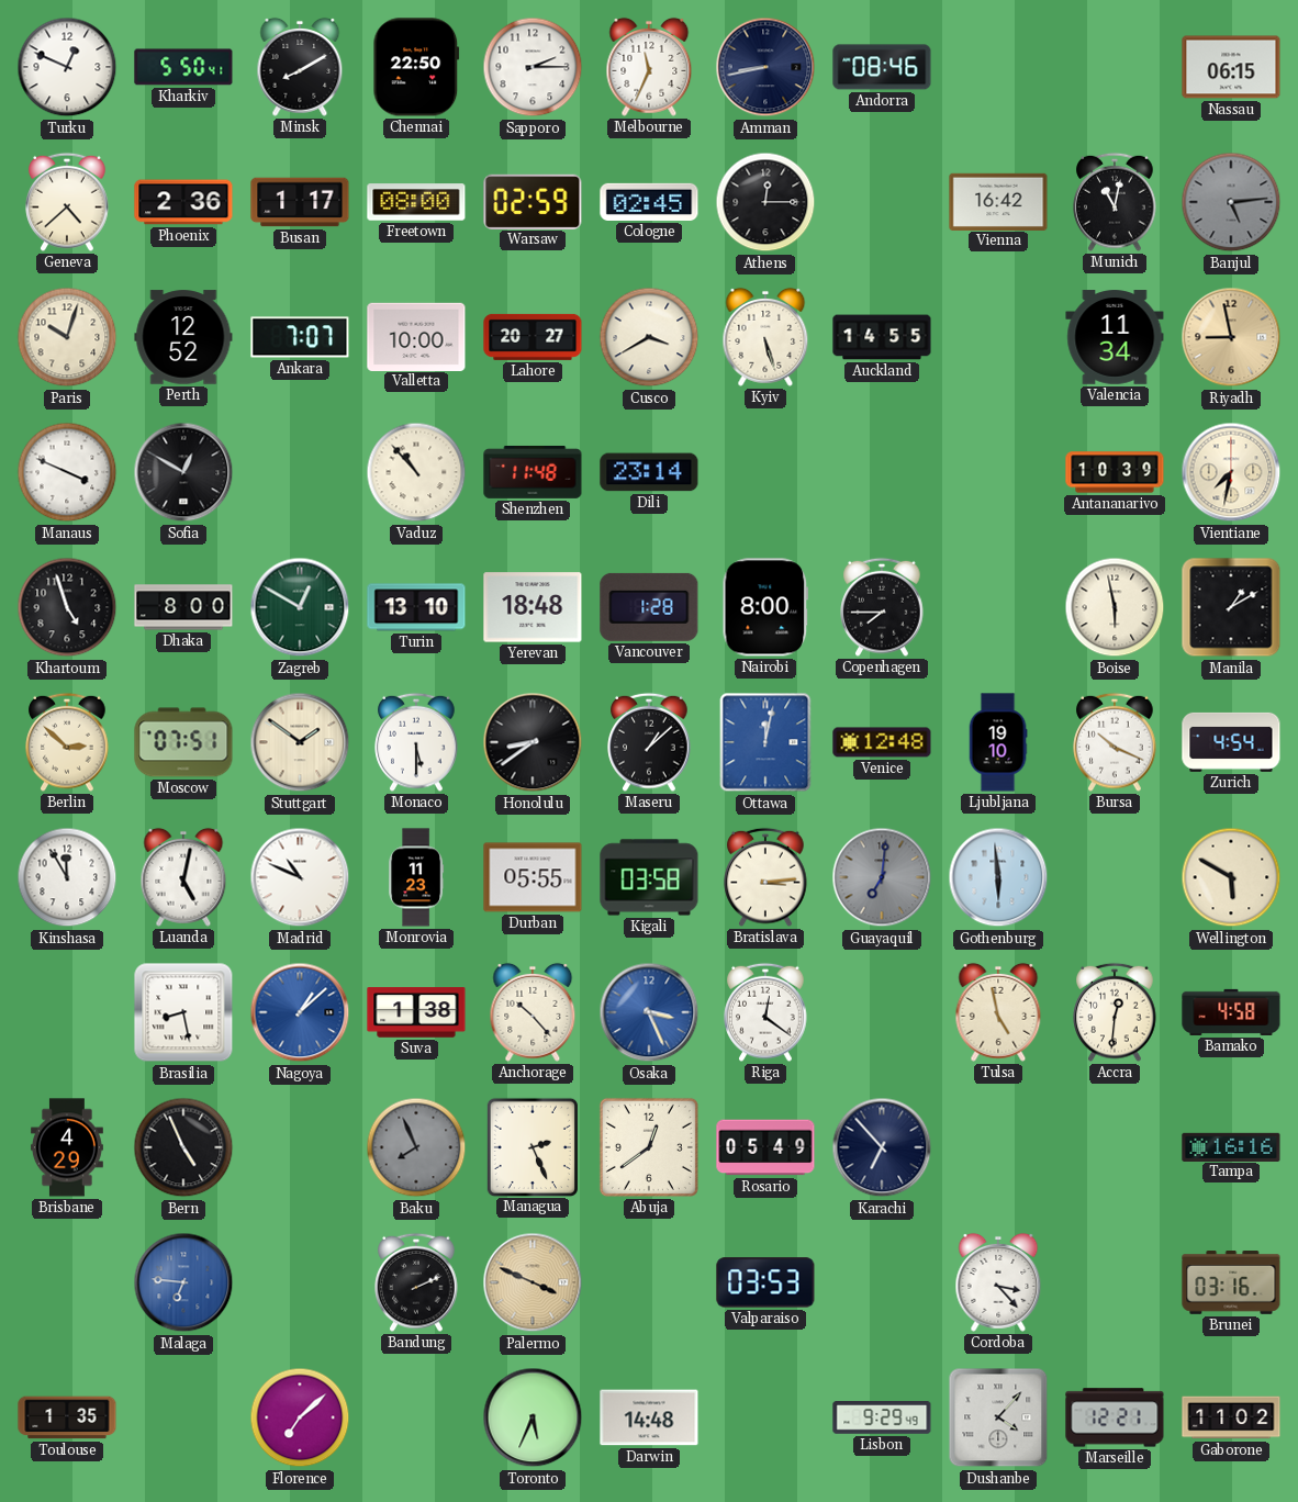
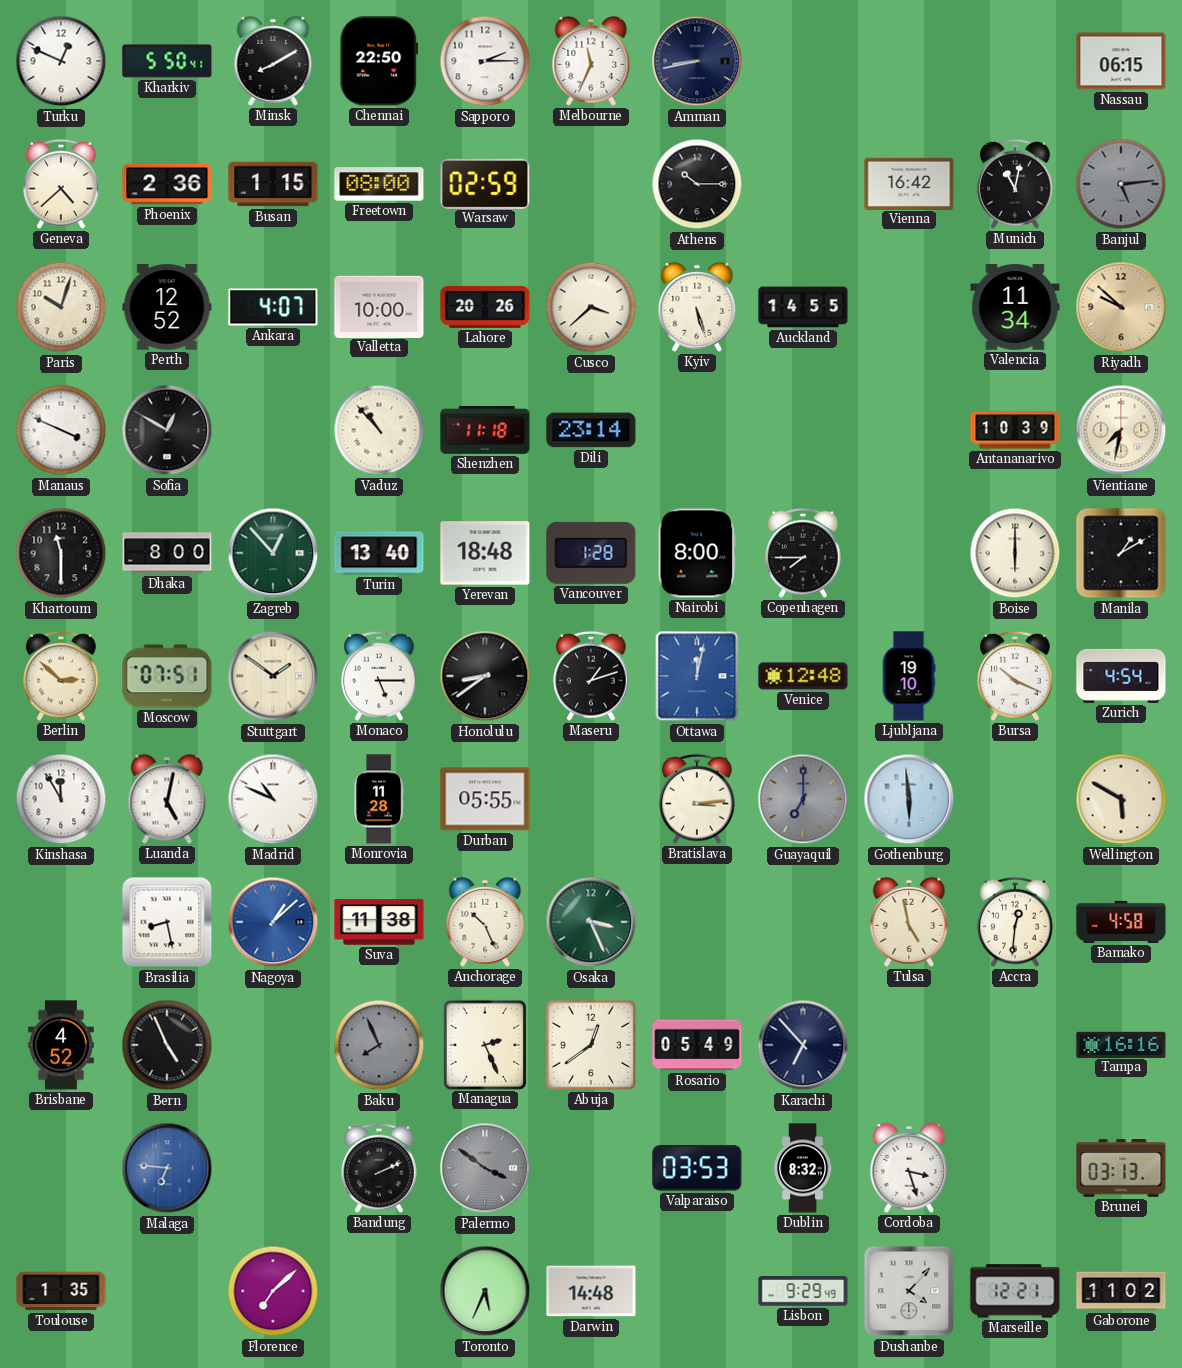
Andorra: 08:46 -> none (882, 67)
Busan: 1:17 -> 1:15 (273, 184)
Cologne: 02:45 -> none (649, 202)
Athens: 12:15 -> 10:15 (697, 184)
Ankara: 7:07 -> 4:07 (273, 307)
Lahore: 20:27 -> 20:26 (485, 307)
Cusco: 3:40 -> 3:38 (591, 307)
Riyadh: 8:58 -> 9:52 (1121, 307)
Shenzhen: 11:48 -> 11:18 (485, 430)
Khartoum: 4:57 -> 11:30 (61, 553)
Zagreb: 12:50 -> 12:53 (273, 553)
Turin: 13:10 -> 13:40 (379, 553)
Boise: 5:58 -> 6:00 (1015, 553)
Monaco: 5:30 -> 5:15 (379, 676)
Maseru: 1:08 -> 1:12 (591, 676)
Monrovia: 11:23 -> 11:28 (379, 799)
Kigali: 03:58 -> none (649, 877)
Guayaquil: 7:01 -> 7:00 (803, 799)
Suva: 1:38 -> 11:38 (379, 922)
Anchorage: 10:23 -> 10:26 (485, 922)
Osaka dial: blue -> green (591, 922)
Riga: 12:21 -> none (765, 1012)
Brisbane: 4:29 -> 4:52 (61, 1045)
Palermo: 3:49 -> 3:51 (485, 1168)
Palermo dial: champagne -> grey (485, 1168)
Dublin: none -> 8:32 (804, 1168)
Cordoba: 3:23 -> 3:27 (909, 1168)
Brunei: 03:16 -> 03:13 (1121, 1169)
